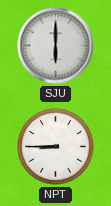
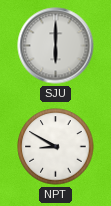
NPT: 8:45 -> 8:50 (56, 147)
